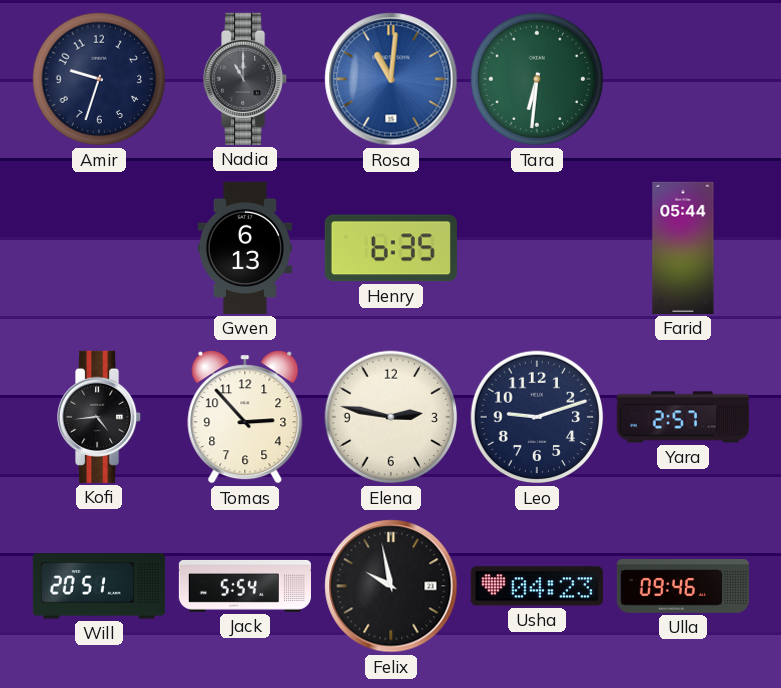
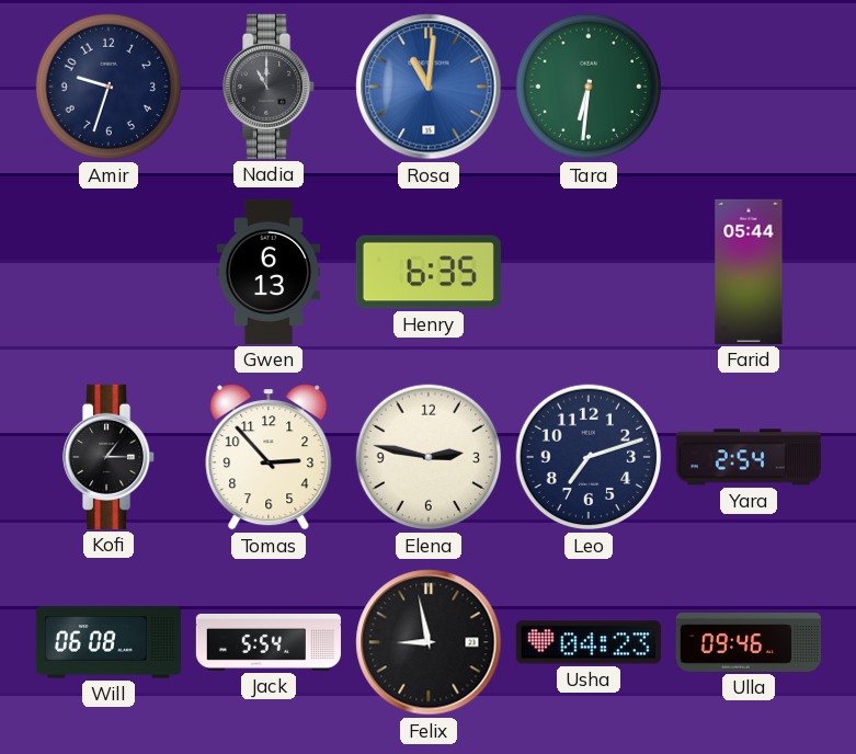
Kofi: 4:44 -> 1:15 (110, 457)
Leo: 9:12 -> 7:12 (589, 457)
Yara: 2:57 -> 2:54 (749, 457)
Will: 20:51 -> 06:08 (109, 642)
Felix: 9:58 -> 8:58 (429, 642)
